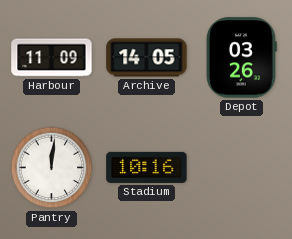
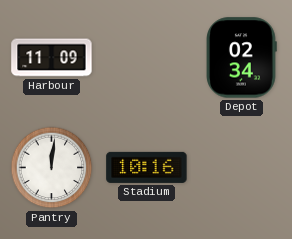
Archive: 14:05 -> none (147, 58)
Depot: 03:26 -> 02:34 (241, 58)
